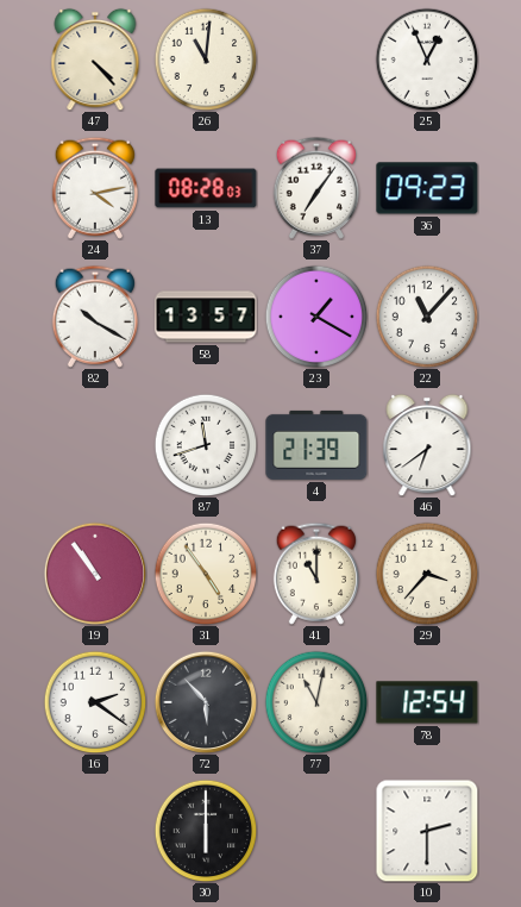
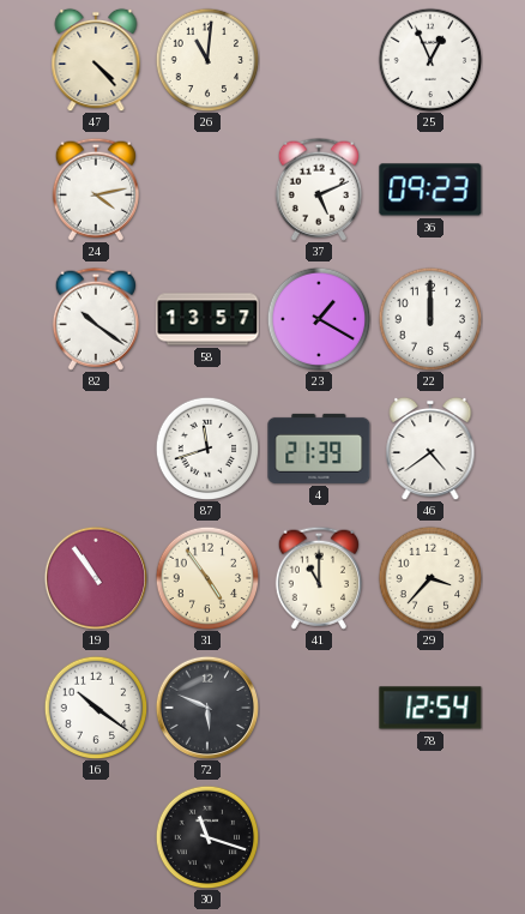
13: 08:28 -> none (206, 188)
37: 7:06 -> 5:11 (318, 190)
82: 10:20 -> 10:21 (95, 319)
22: 11:07 -> 12:00 (430, 319)
46: 6:39 -> 4:39 (430, 449)
16: 2:21 -> 10:21 (96, 708)
72: 5:53 -> 5:49 (206, 706)
77: 11:02 -> none (316, 702)
30: 6:00 -> 11:18 (207, 837)
10: 2:30 -> none (427, 831)
